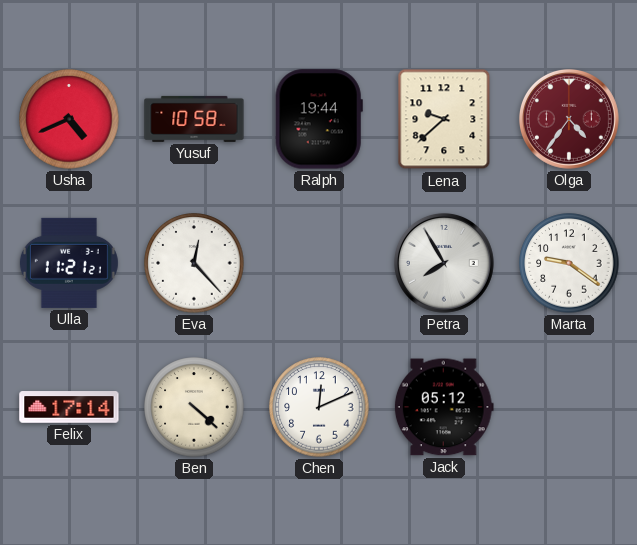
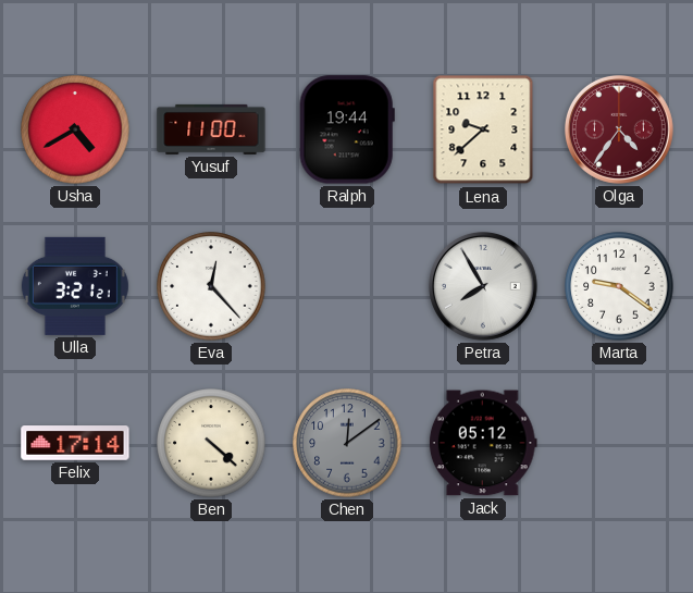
Usha: 4:41 -> 4:40 (75, 129)
Yusuf: 10:58 -> 11:00 (211, 129)
Ulla: 11:21 -> 3:21 (75, 286)
Chen: 12:11 -> 12:09 (347, 443)
Chen dial: white -> grey (347, 443)
